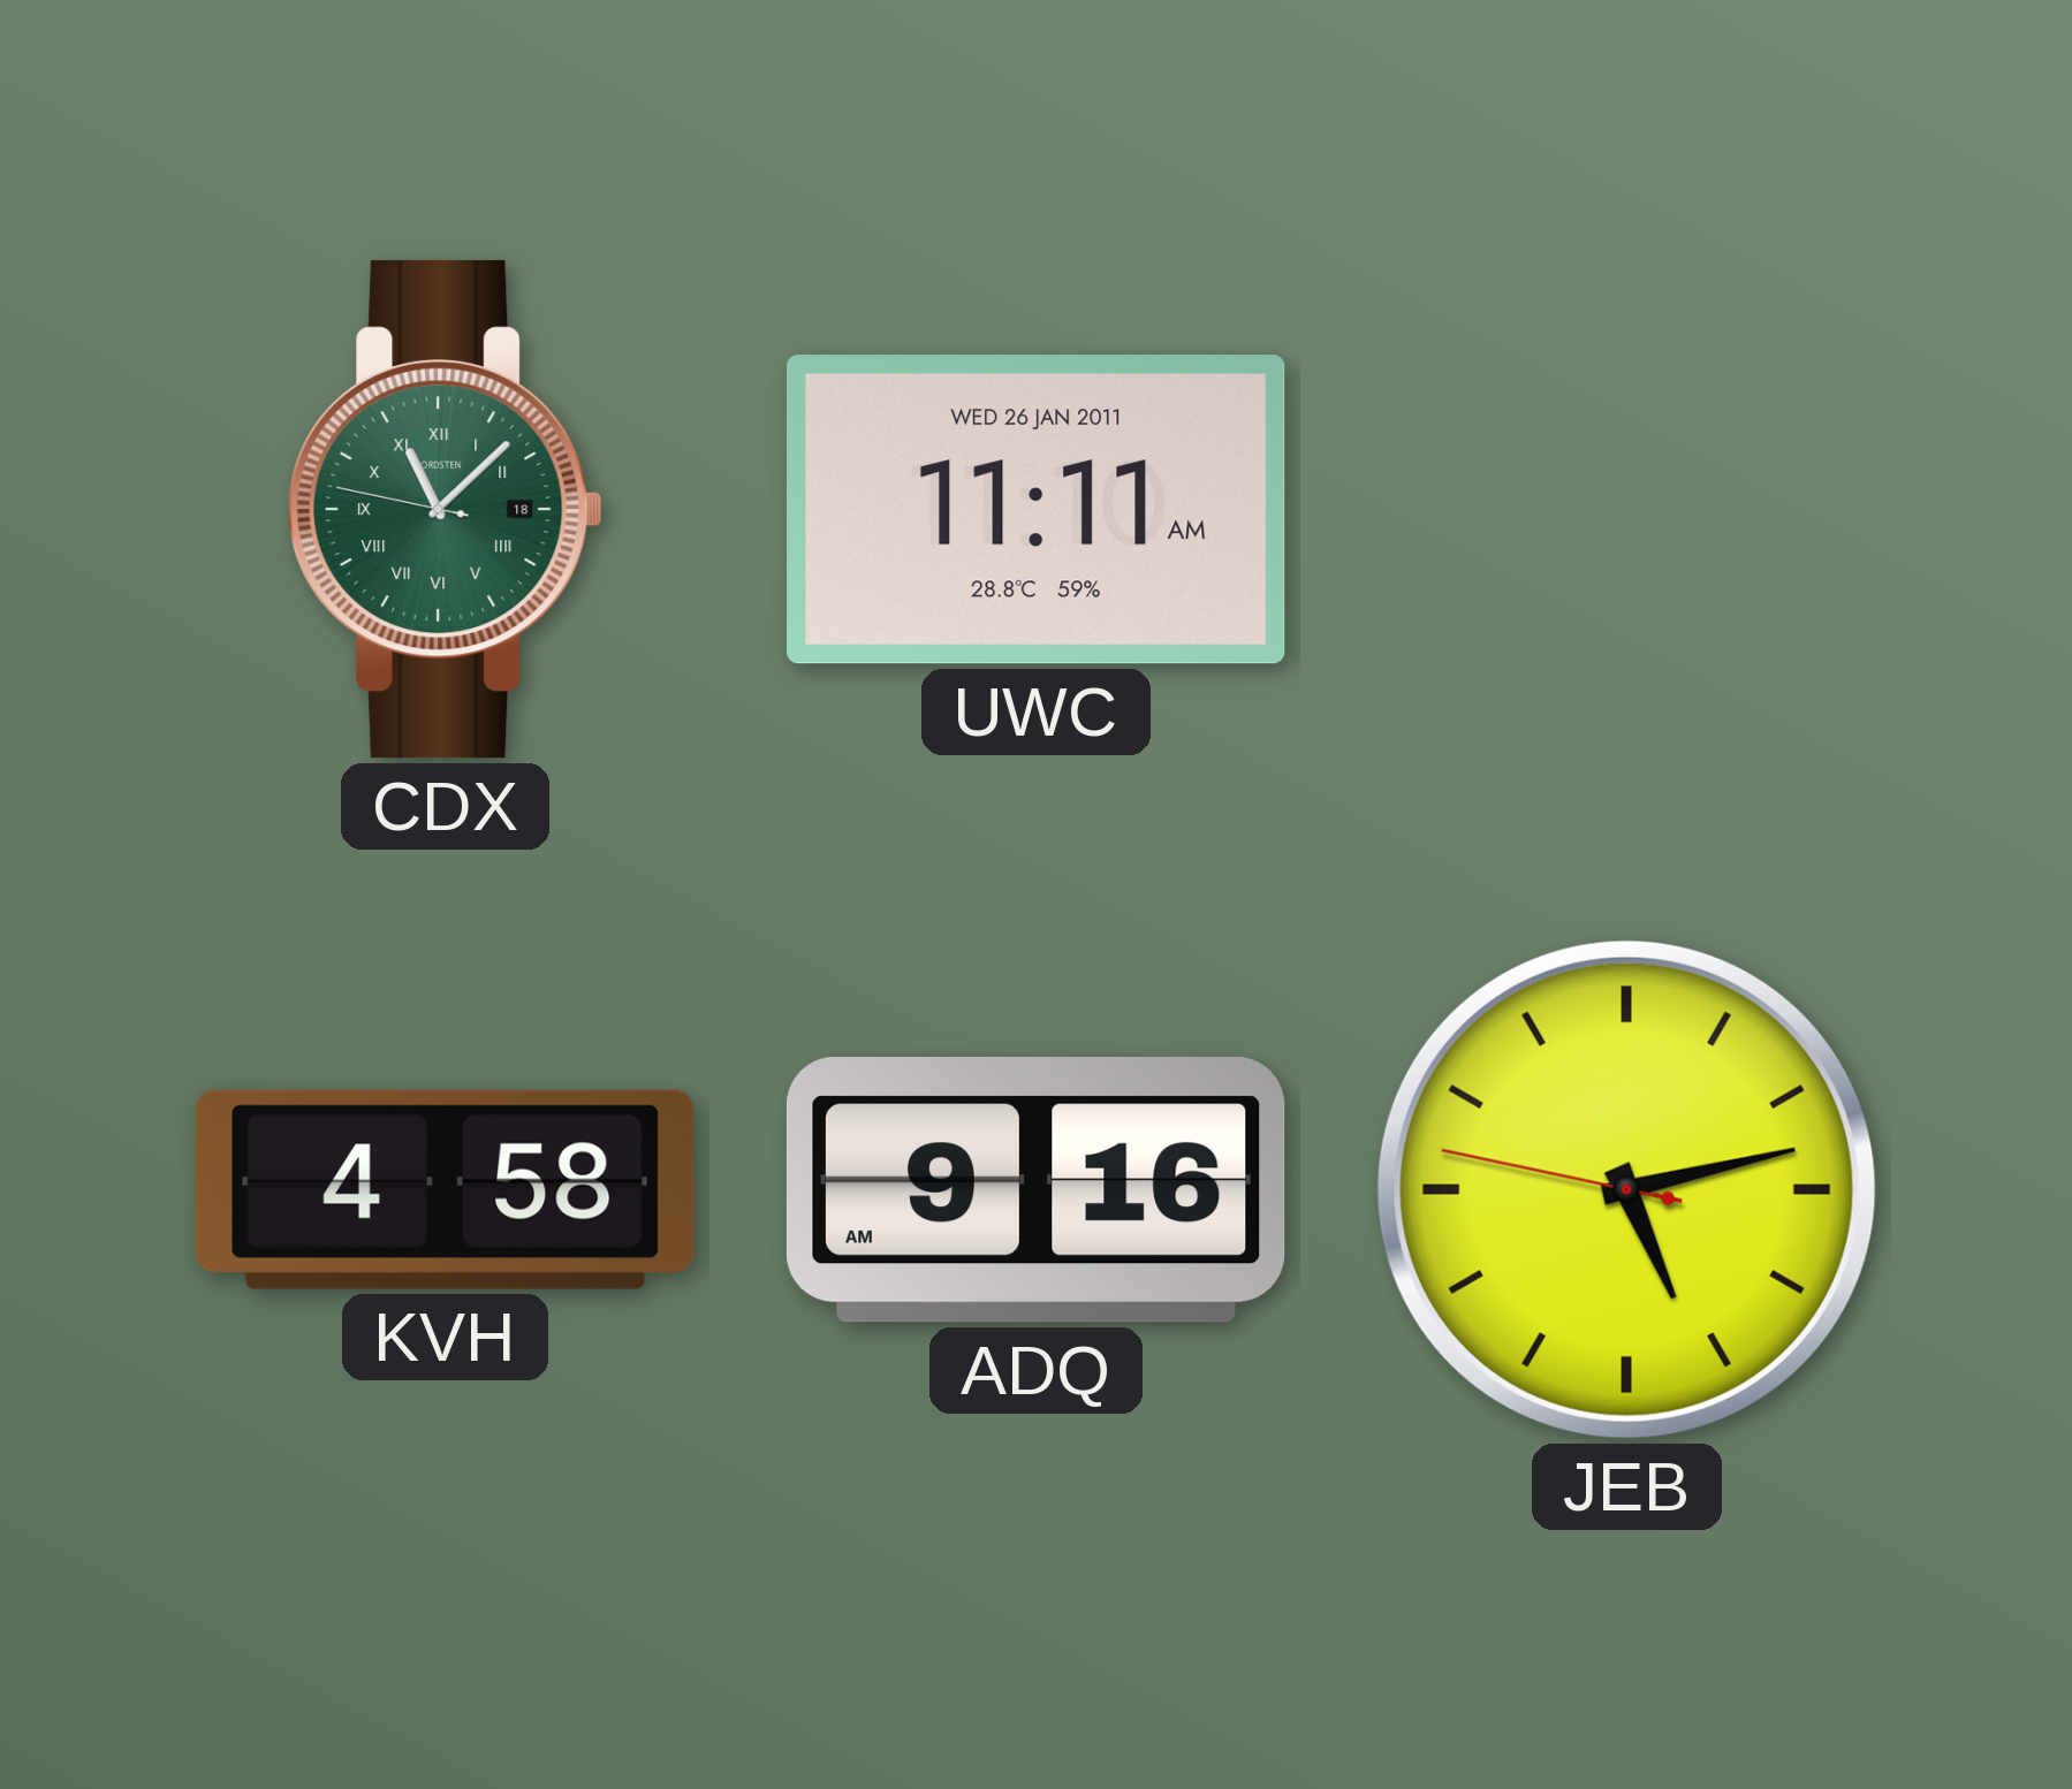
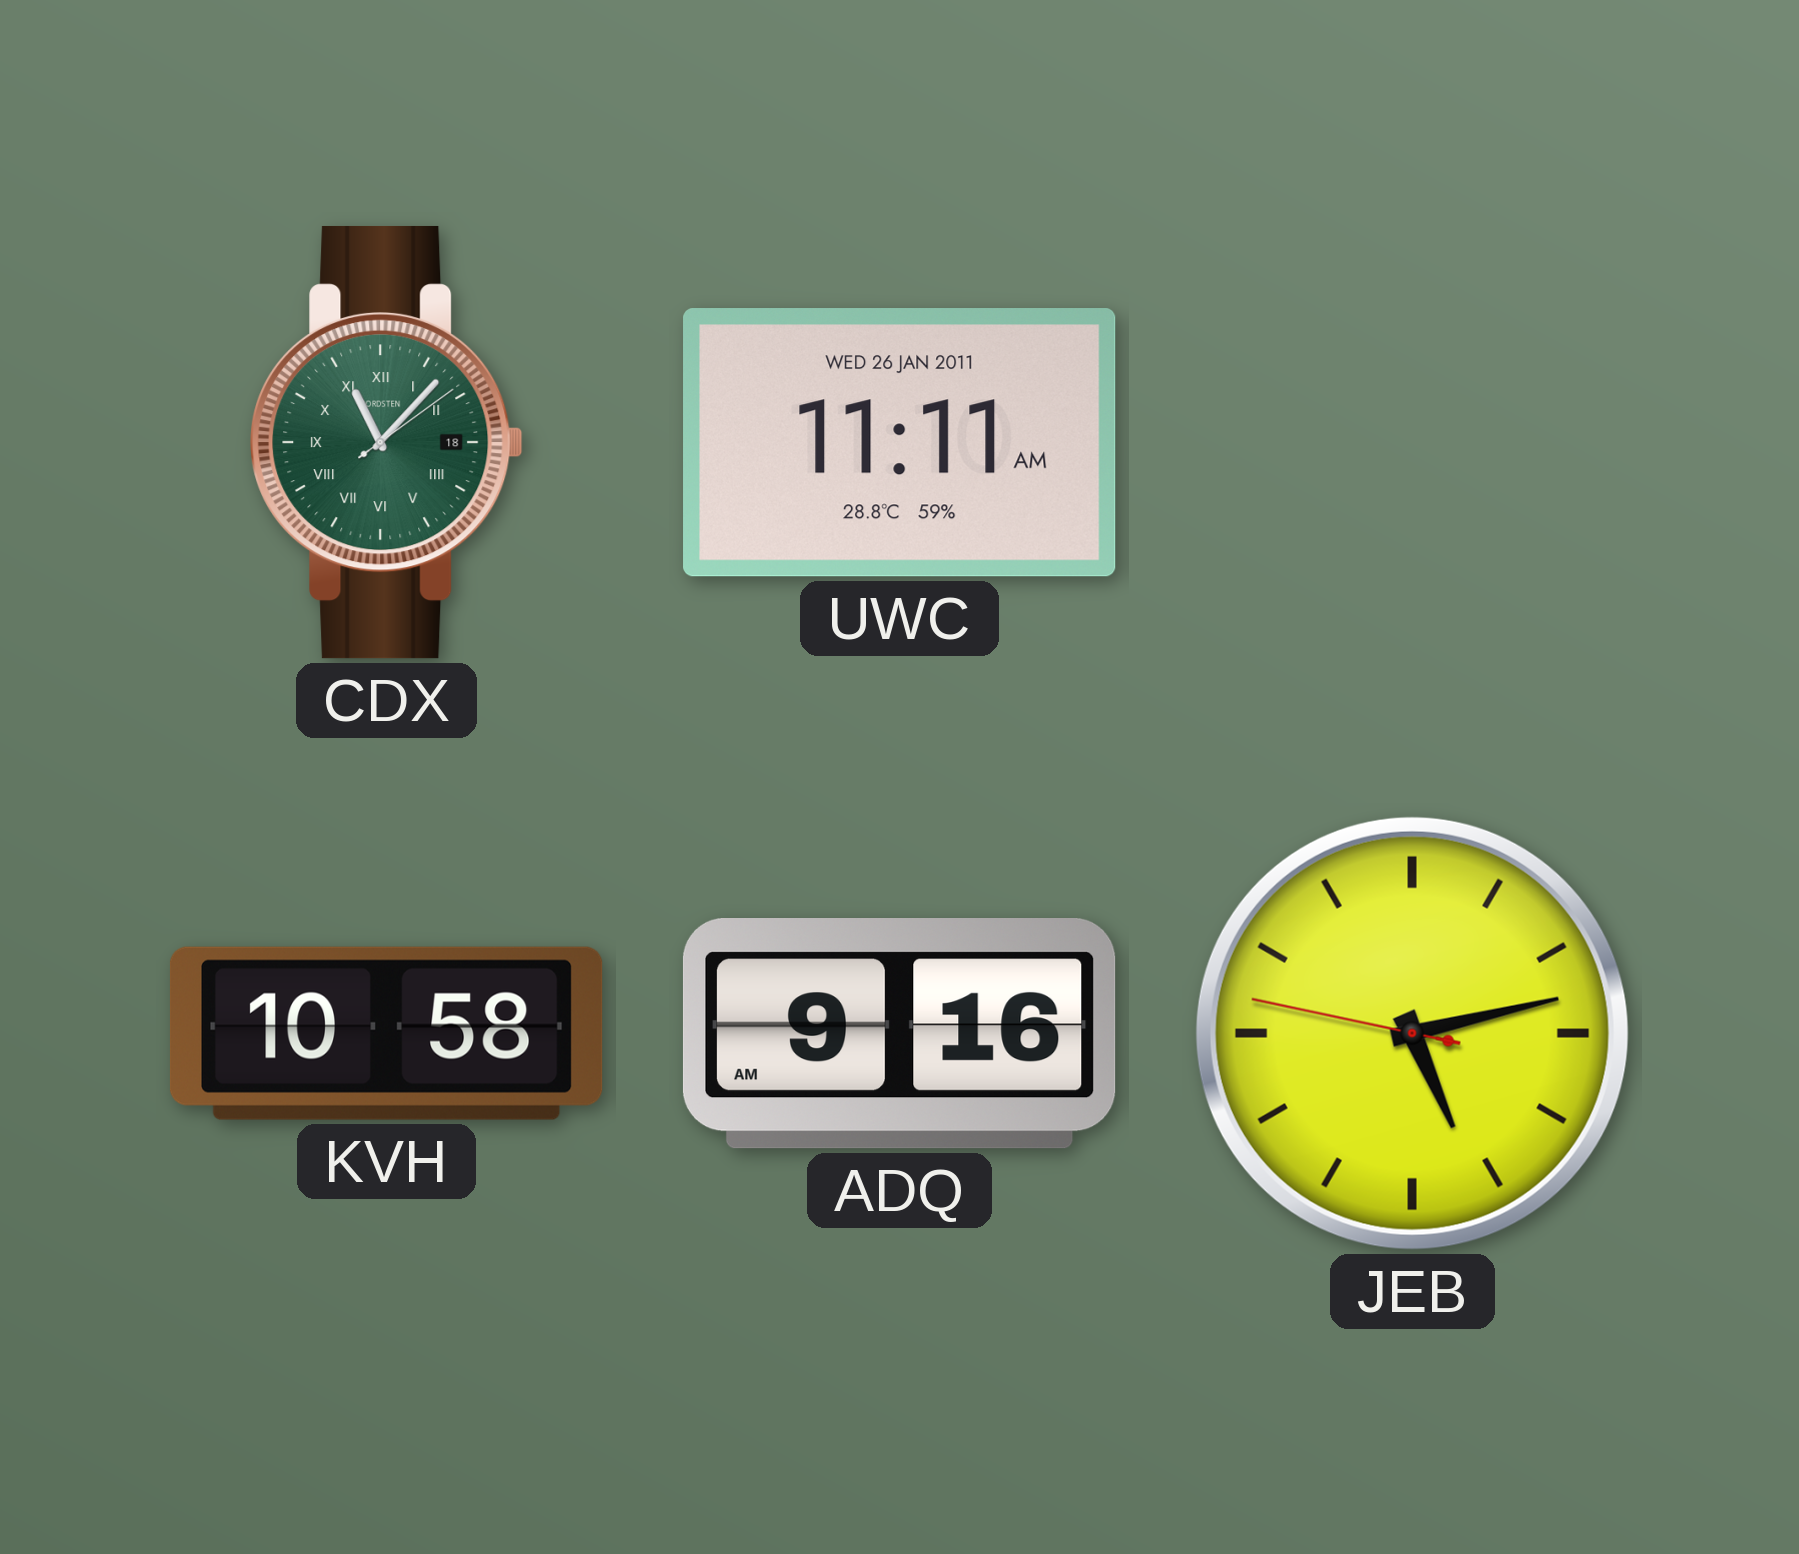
CDX: 11:07:47 -> 11:07:09 (387, 442)
KVH: 4:58 -> 10:58 (386, 1033)
